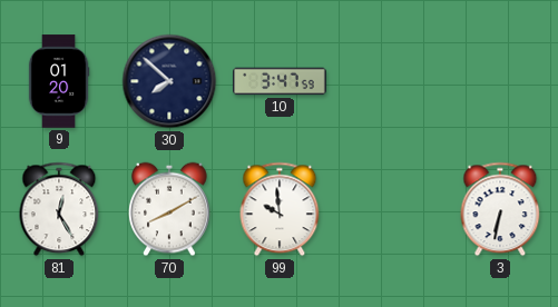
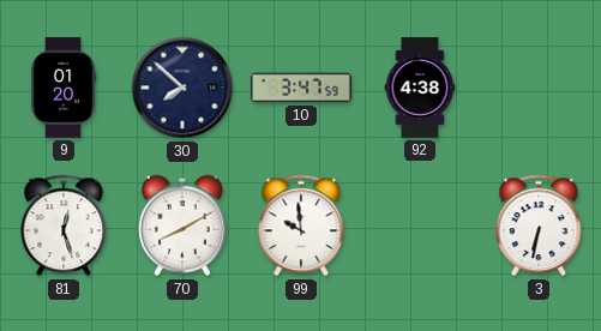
92: none -> 4:38 (420, 88)
81: 12:25 -> 12:27 (64, 225)
